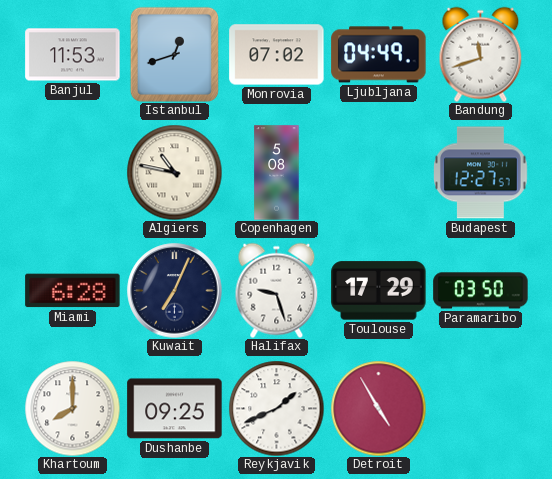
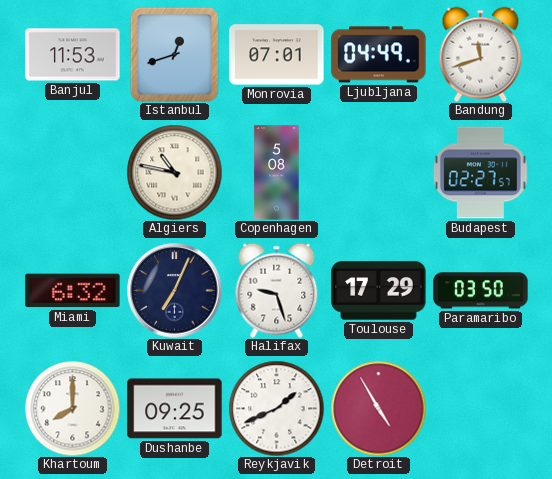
Monrovia: 07:02 -> 07:01 (277, 55)
Budapest: 12:27 -> 02:27 (481, 173)
Miami: 6:28 -> 6:32 (73, 291)
